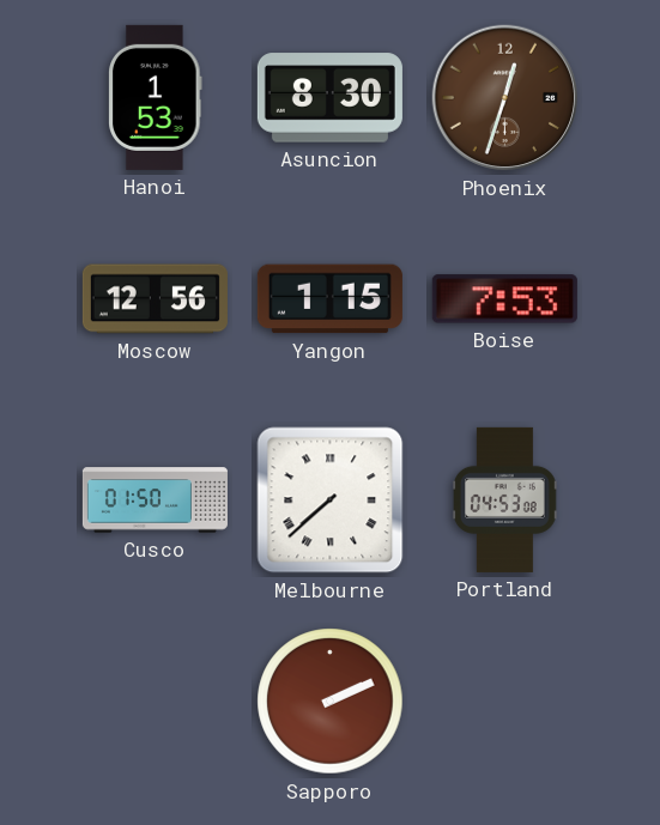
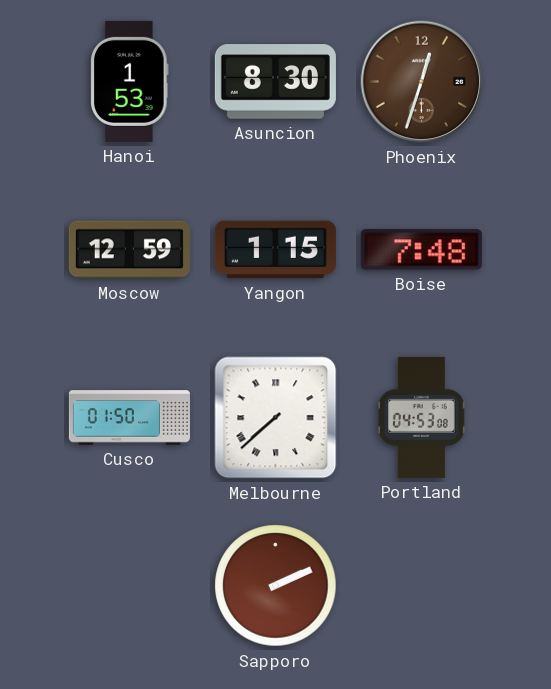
Moscow: 12:56 -> 12:59 (129, 250)
Boise: 7:53 -> 7:48 (421, 250)
